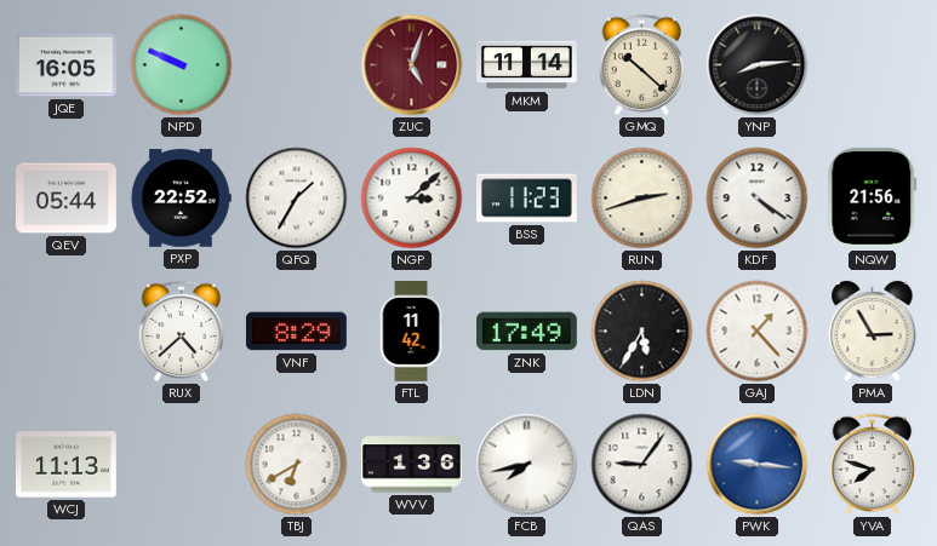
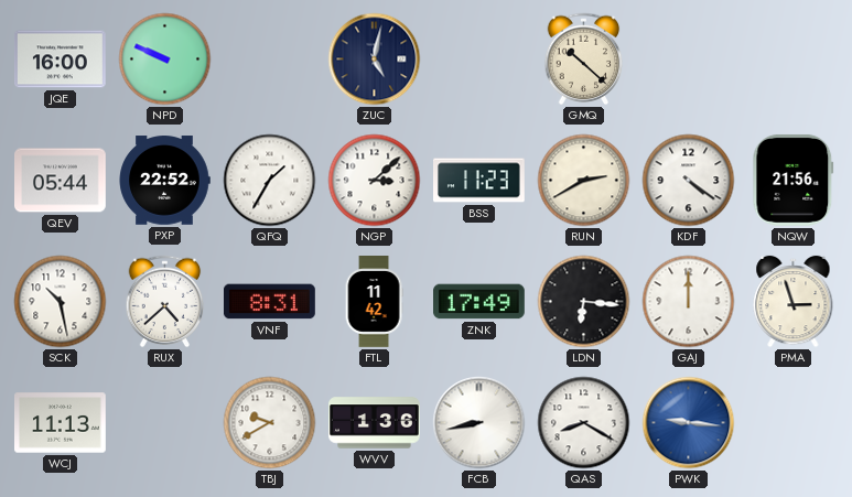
JQE: 16:05 -> 16:00 (61, 60)
ZUC: 5:03 -> 5:02 (375, 60)
ZUC dial: burgundy -> navy (375, 60)
MKM: 11:14 -> none (527, 65)
YNP: 8:14 -> none (758, 65)
RUN: 2:42 -> 2:40 (584, 181)
SCK: none -> 10:28 (61, 302)
VNF: 8:29 -> 8:31 (270, 302)
LDN: 5:35 -> 6:16 (584, 302)
GAJ: 1:23 -> 12:00 (689, 302)
PMA: 2:55 -> 2:57 (794, 302)
TBJ: 6:40 -> 9:40 (270, 423)
FCB: 7:43 -> 8:43 (479, 423)
QAS: 9:06 -> 8:20 (584, 423)
YVA: 7:48 -> none (873, 465)
